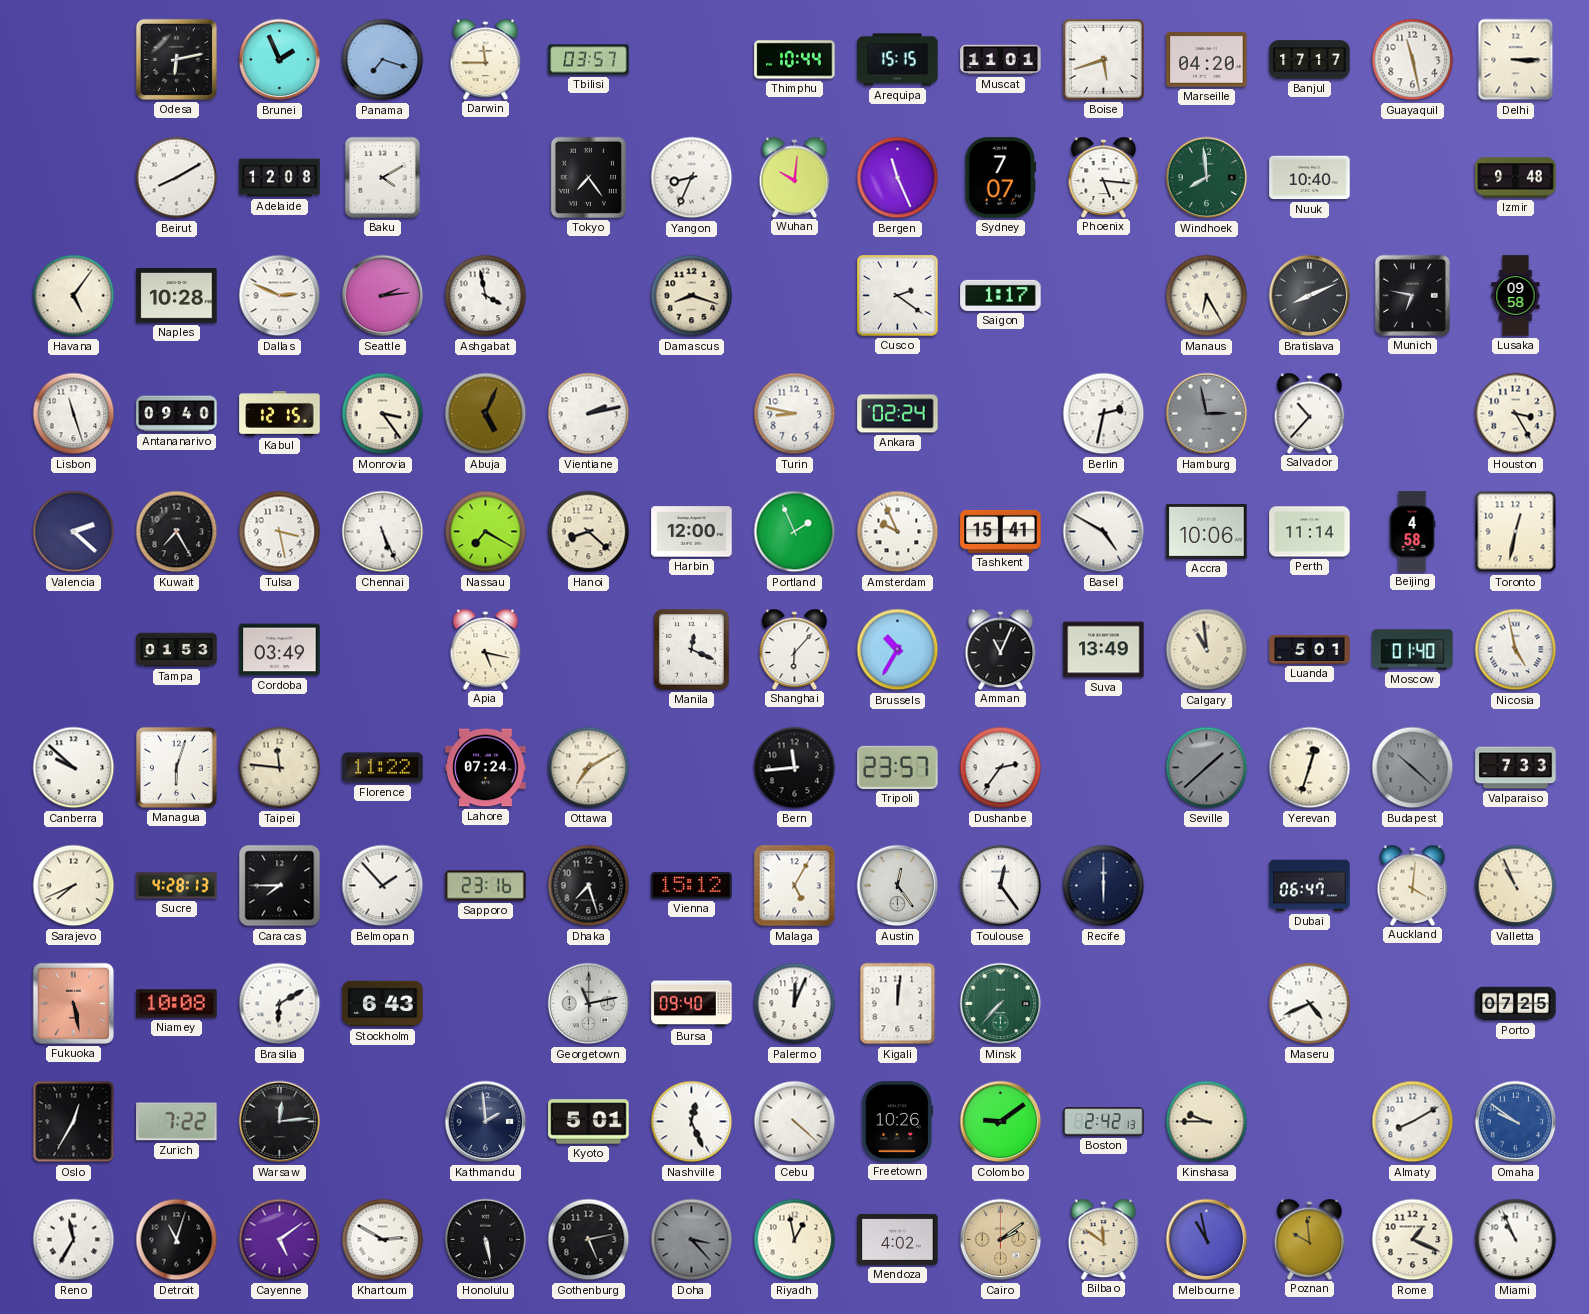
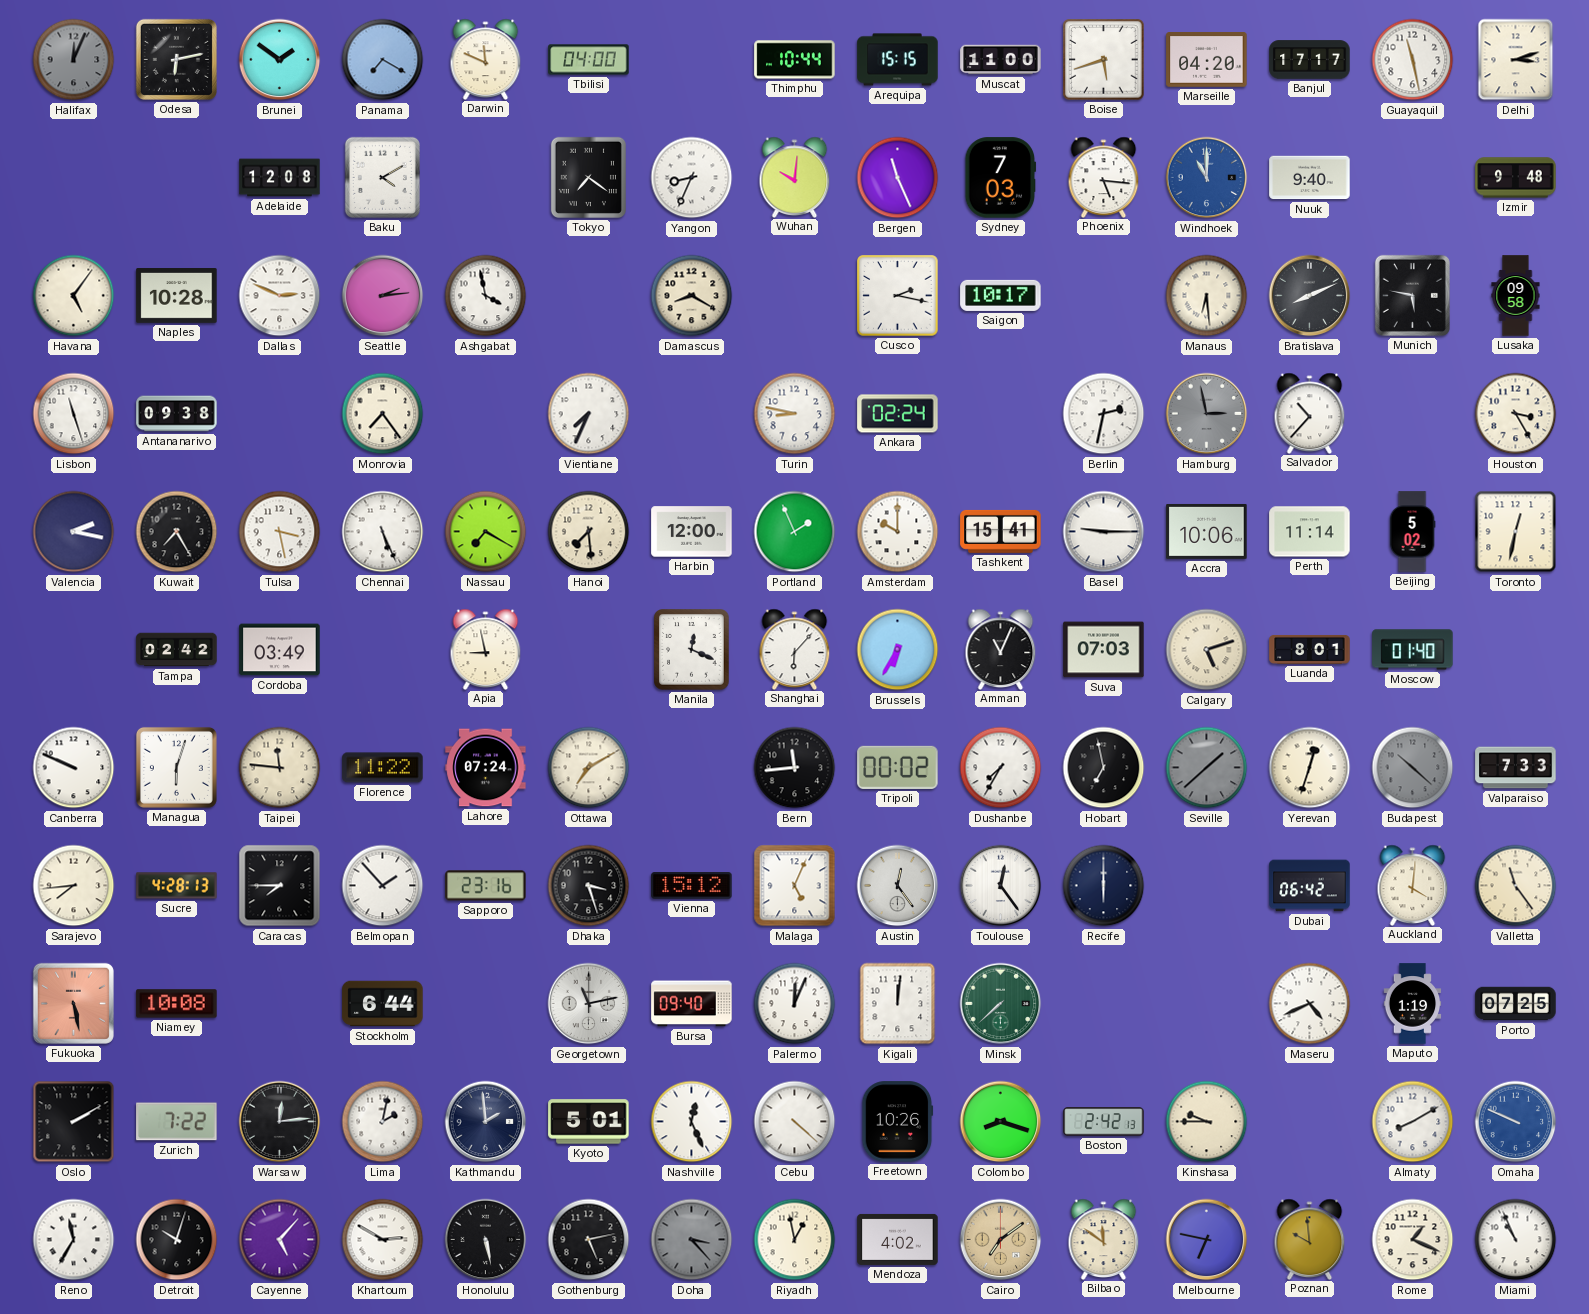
Halifax: none -> 12:04 (74, 60)
Brunei: 1:56 -> 1:51 (280, 60)
Panama: 7:18 -> 7:20 (383, 60)
Darwin: 11:45 -> 11:49 (486, 59)
Tbilisi: 03:57 -> 04:00 (589, 60)
Muscat: 11:01 -> 11:00 (1001, 60)
Delhi: 3:15 -> 3:12 (1516, 60)
Beirut: 8:10 -> none (177, 178)
Tokyo: 7:24 -> 7:21 (588, 177)
Sydney: 7:07 -> 7:03 (1001, 178)
Windhoek: 7:59 -> 11:00 (1207, 178)
Windhoek dial: green -> blue (1207, 178)
Nuuk: 10:40 -> 9:40 (1310, 178)
Damascus: 8:18 -> 8:20 (692, 296)
Cusco: 2:21 -> 2:17 (898, 296)
Saigon: 1:17 -> 10:17 (1001, 295)
Manaus: 6:25 -> 6:29 (1207, 296)
Munich: 6:47 -> 5:47 (1412, 295)
Antananarivo: 09:40 -> 09:38 (177, 414)
Kabul: 12:15 -> none (280, 414)
Monrovia: 3:24 -> 7:24 (383, 414)
Abuja: 5:04 -> none (486, 414)
Vientiane: 2:13 -> 7:34 (589, 414)
Valencia: 2:22 -> 2:17 (74, 532)
Hanoi: 8:22 -> 7:29 (589, 532)
Amsterdam: 9:56 -> 10:00 (898, 532)
Basel: 4:50 -> 9:15 (1104, 532)
Beijing: 4:58 -> 5:02 (1412, 532)
Tampa: 01:53 -> 02:42 (177, 650)
Apia: 5:17 -> 8:58 (486, 649)
Brussels: 10:35 -> 6:35 (898, 650)
Suva: 13:49 -> 07:03 (1104, 650)
Calgary: 10:59 -> 5:12 (1207, 650)
Luanda: 5:01 -> 8:01 (1310, 649)
Nicosia: 4:58 -> none (1516, 650)
Canberra: 9:52 -> 9:49 (74, 768)
Tripoli: 23:57 -> 00:02 (898, 767)
Dushanbe: 2:36 -> 7:35 (1001, 768)
Hobart: none -> 6:58 (1104, 768)
Sarajevo: 7:41 -> 7:44 (74, 886)
Dhaka: 7:27 -> 3:27 (589, 886)
Malaga: 5:05 -> 5:04 (795, 886)
Dubai: 06:47 -> 06:42 (1310, 886)
Valletta: 10:56 -> 11:24 (1516, 886)
Brasilia: 6:10 -> none (280, 1004)
Stockholm: 6:43 -> 6:44 (383, 1004)
Minsk: 7:37 -> 7:38 (1001, 1004)
Maputo: none -> 1:19 (1413, 1004)
Oslo: 12:35 -> 2:10 (74, 1122)
Lima: none -> 2:02 (383, 1122)
Colombo: 9:09 -> 8:18 (1001, 1122)
Omaha: 9:51 -> 9:49 (1516, 1122)
Detroit: 11:03 -> 10:03 (177, 1240)
Cayenne: 5:09 -> 5:07 (280, 1240)
Cairo: 2:09 -> 7:09 (1001, 1240)
Melbourne: 10:58 -> 6:47 (1207, 1240)
